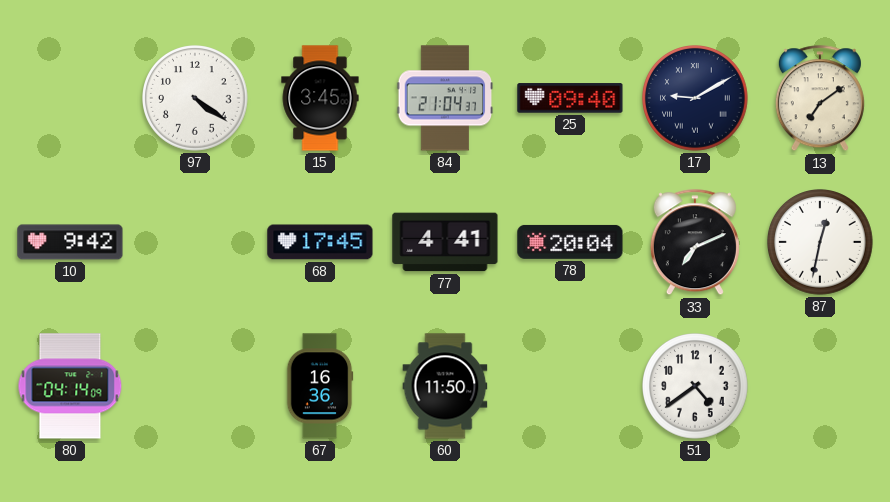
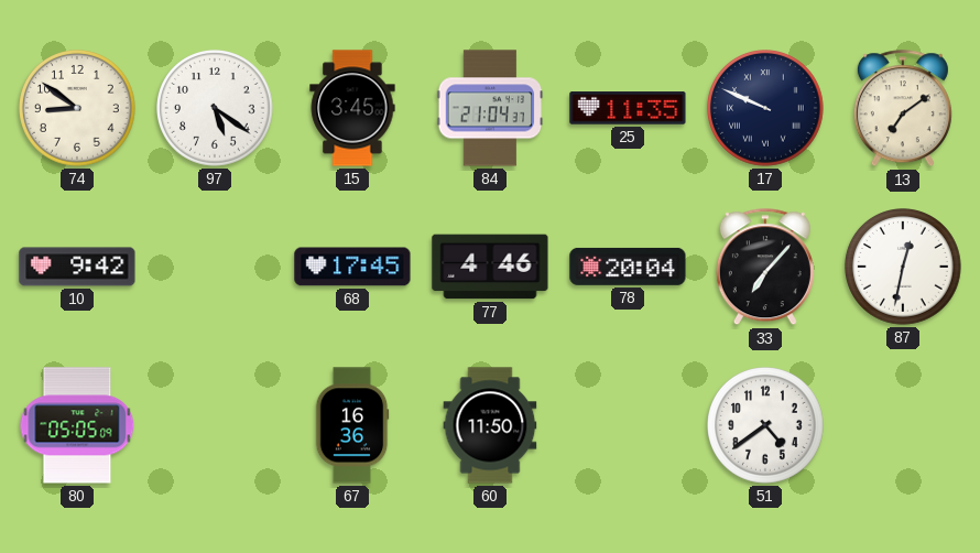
74: none -> 8:51 (78, 109)
97: 4:21 -> 5:21 (216, 109)
25: 09:40 -> 11:35 (628, 108)
17: 9:10 -> 9:49 (766, 109)
77: 4:41 -> 4:46 (490, 267)
33: 7:11 -> 7:07 (765, 268)
80: 04:14 -> 05:05 (77, 425)
